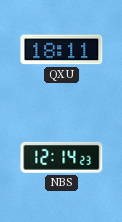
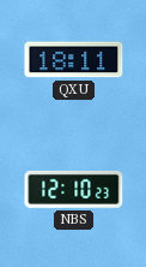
NBS: 12:14 -> 12:10 (74, 189)
